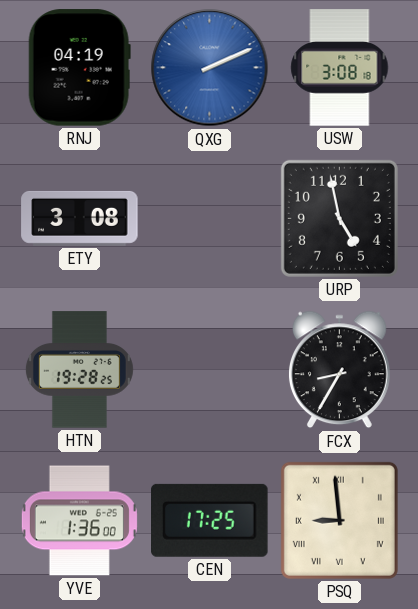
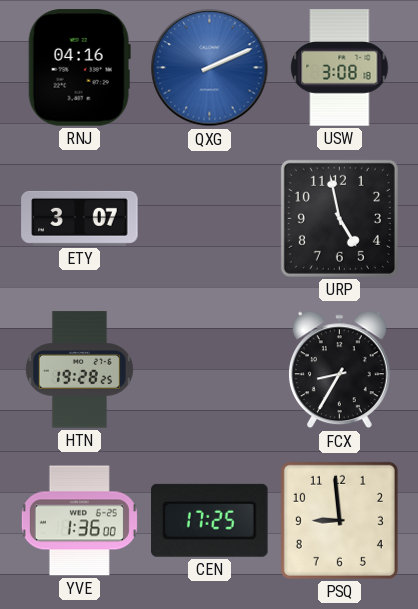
RNJ: 04:19 -> 04:16 (79, 68)
ETY: 3:08 -> 3:07 (80, 218)
PSQ numerals: Roman -> Arabic (339, 520)
